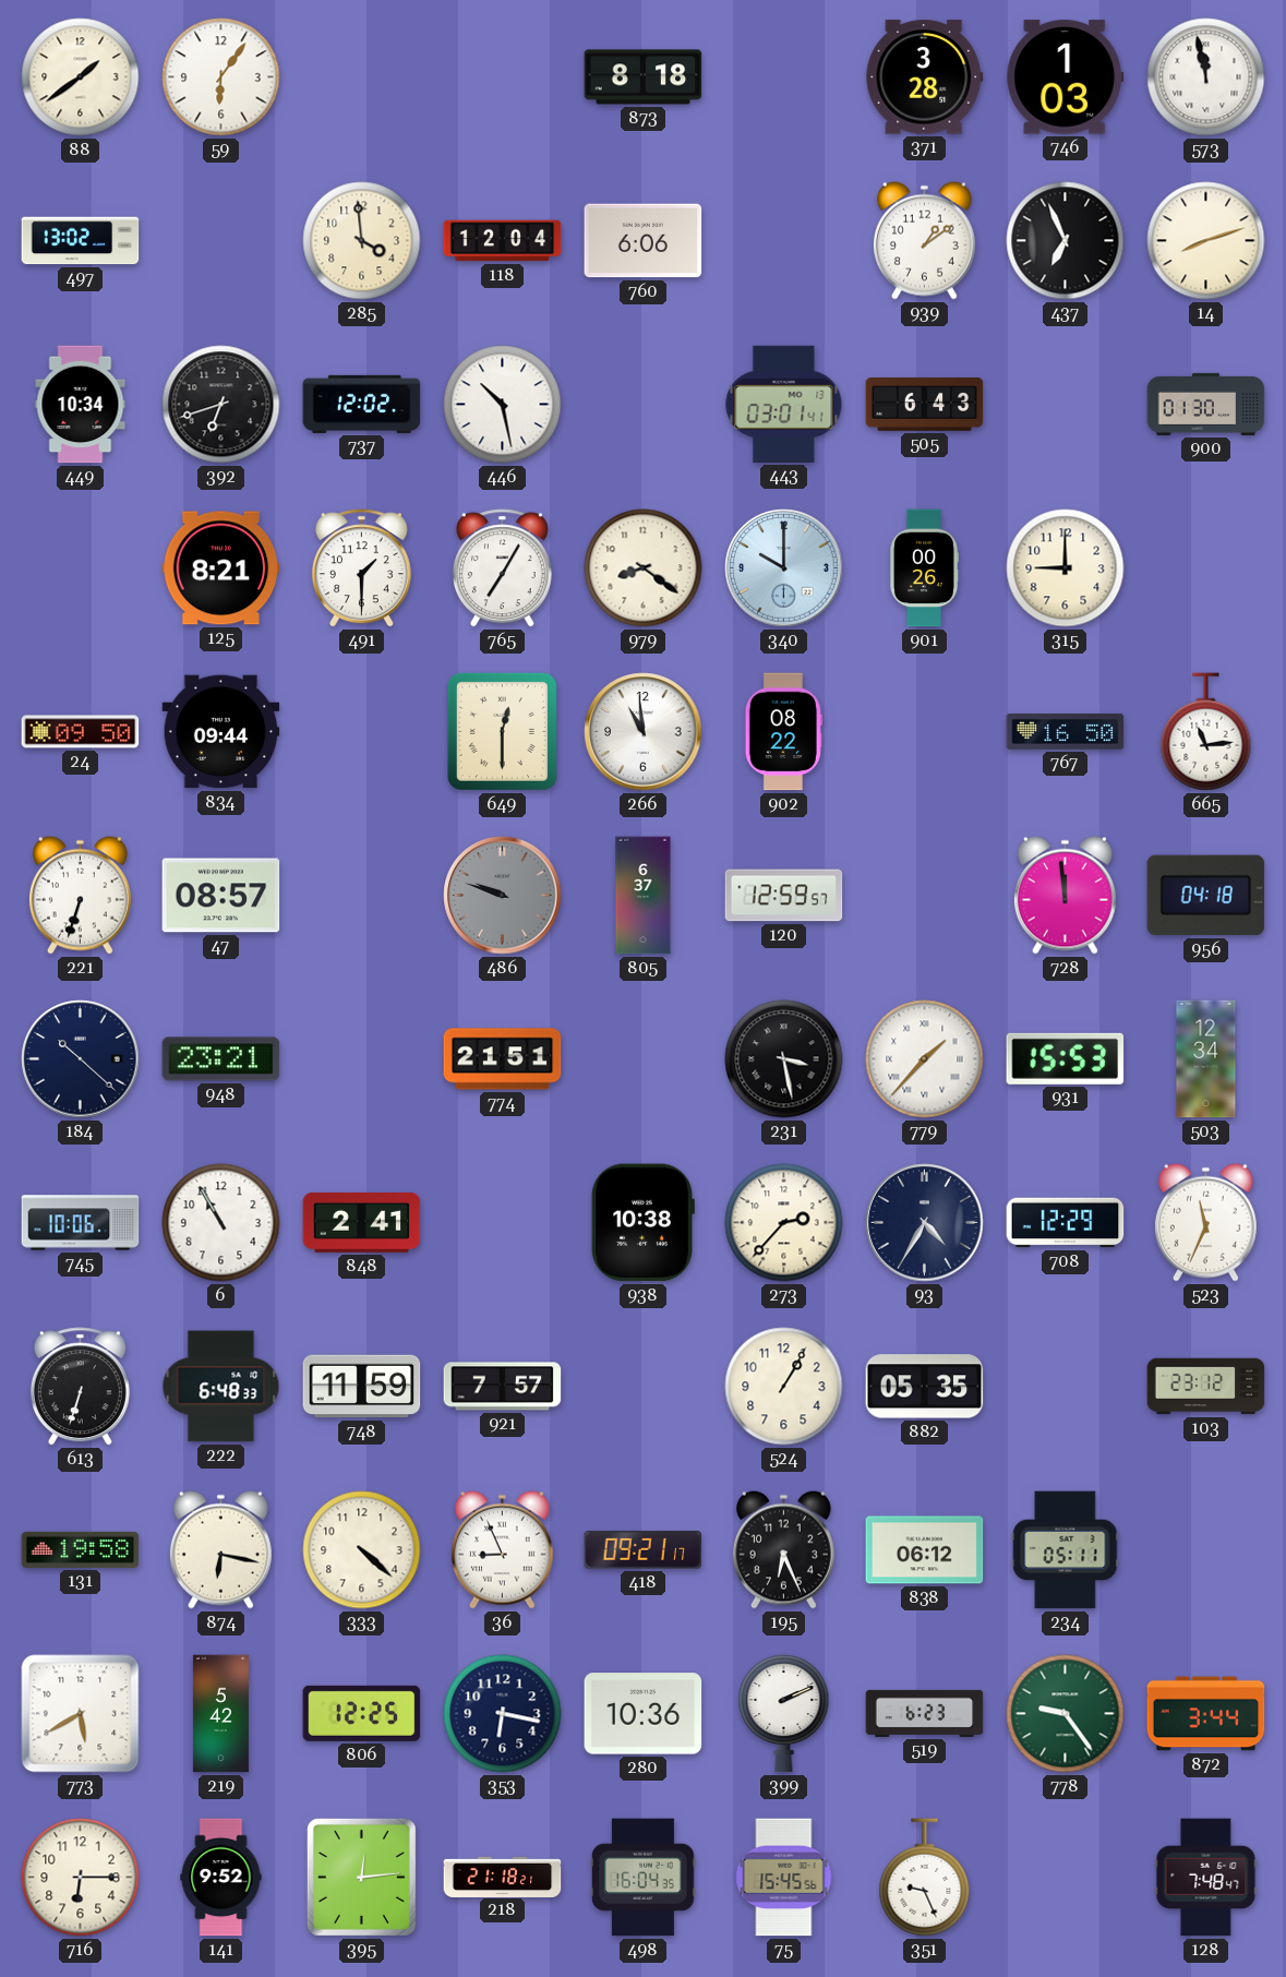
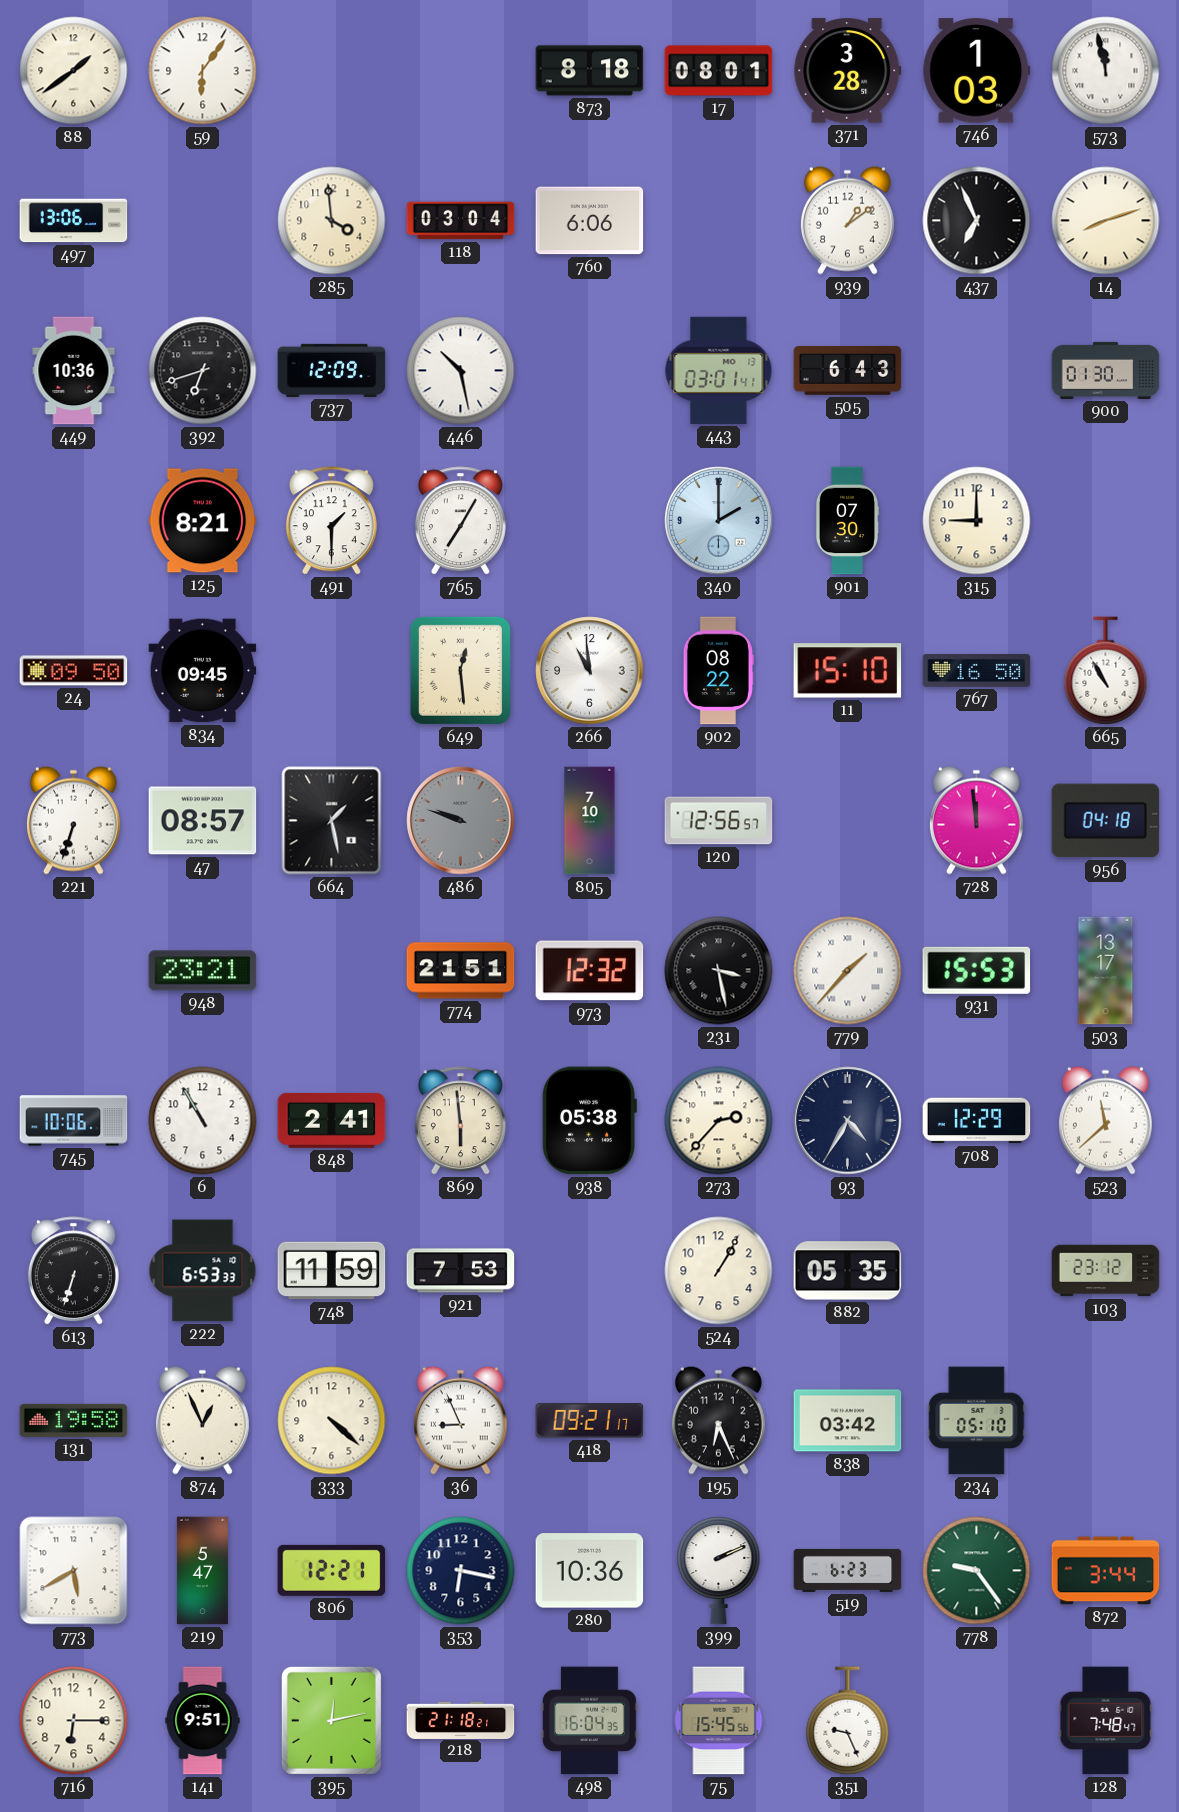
17: none -> 08:01 (719, 71)
497: 13:02 -> 13:06 (74, 221)
118: 12:04 -> 03:04 (461, 221)
449: 10:34 -> 10:36 (74, 371)
737: 12:02 -> 12:09 (332, 370)
979: 8:21 -> none (644, 568)
340: 10:00 -> 2:00 (719, 521)
901: 00:26 -> 07:30 (846, 521)
834: 09:44 -> 09:45 (203, 671)
649: 12:30 -> 12:29 (460, 670)
11: none -> 15:10 (848, 671)
665: 11:14 -> 10:55 (1106, 671)
664: none -> 1:28 (332, 821)
805: 6:37 -> 7:10 (590, 821)
120: 12:59 -> 12:56 (719, 821)
184: 10:22 -> none (81, 1059)
973: none -> 12:32 (590, 971)
503: 12:34 -> 13:17 (1106, 971)
869: none -> 5:59 (460, 1121)
938: 10:38 -> 05:38 (589, 1121)
523: 11:34 -> 11:38 (1105, 1120)
222: 6:48 -> 6:53 (203, 1271)
921: 7:57 -> 7:53 (461, 1271)
874: 6:17 -> 12:56 (202, 1420)
838: 06:12 -> 03:42 (848, 1421)
234: 05:11 -> 05:10 (977, 1421)
219: 5:42 -> 5:47 (202, 1571)
806: 12:25 -> 12:21 (332, 1570)
141: 9:52 -> 9:51 (203, 1721)
395: 12:14 -> 12:13 (331, 1720)
